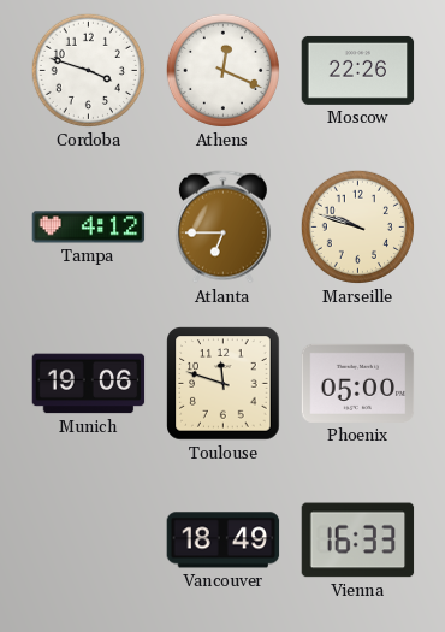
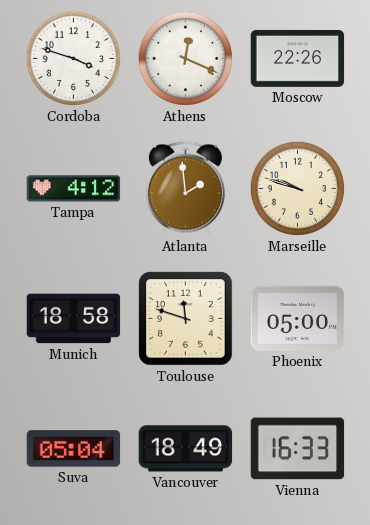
Atlanta: 6:45 -> 1:59 (185, 189)
Munich: 19:06 -> 18:58 (74, 319)
Suva: none -> 05:04 (74, 449)
